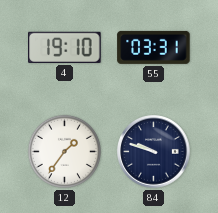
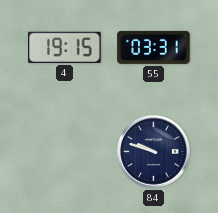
4: 19:10 -> 19:15 (65, 47)
12: 1:36 -> none (64, 151)
